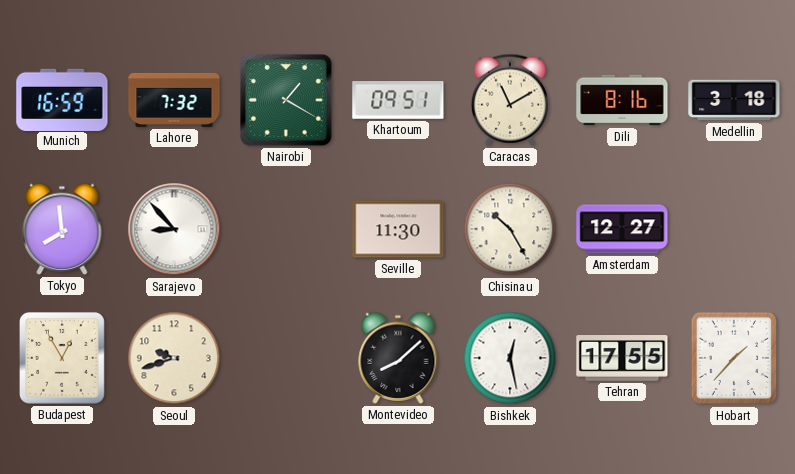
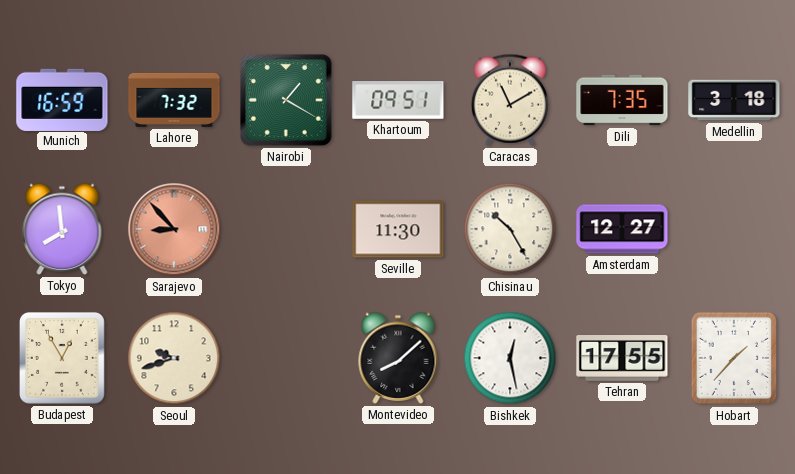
Dili: 8:16 -> 7:35 (622, 100)
Sarajevo dial: white -> salmon (174, 229)
